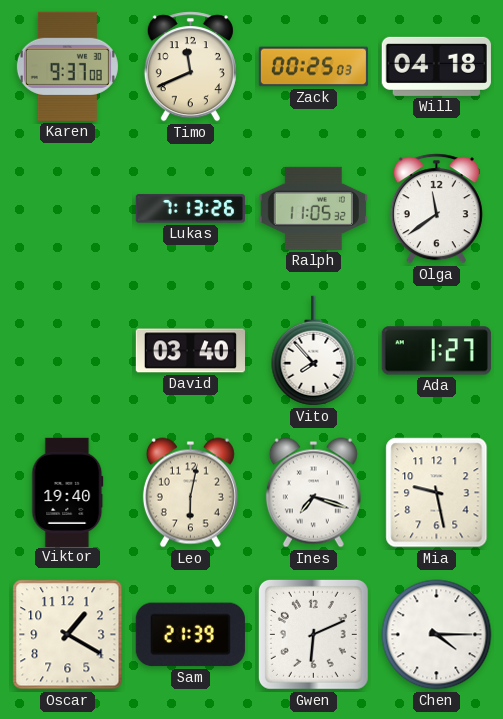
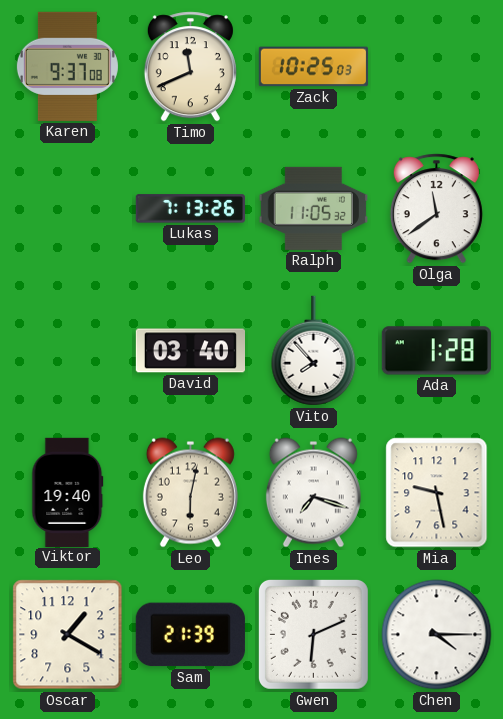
Zack: 00:25 -> 10:25 (313, 67)
Will: 04:18 -> none (436, 66)
Ada: 1:27 -> 1:28 (436, 351)
